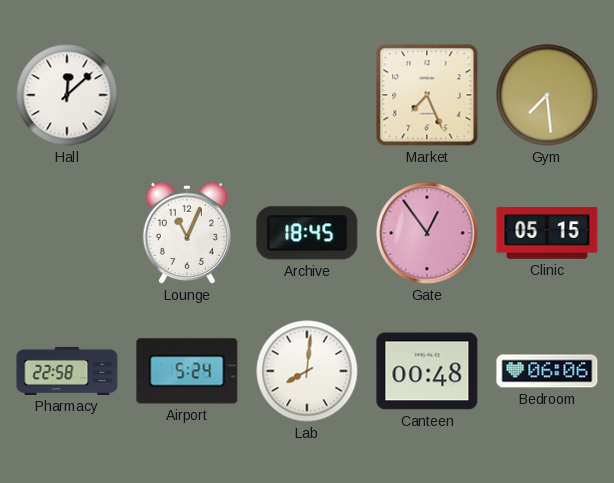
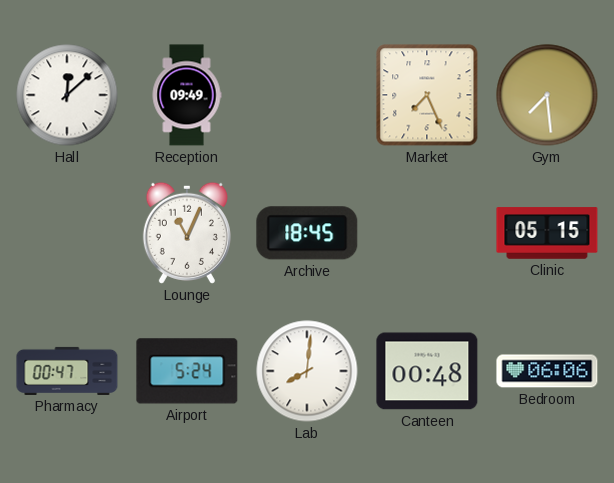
Reception: none -> 09:49 (187, 95)
Gate: 12:54 -> none (427, 233)
Pharmacy: 22:58 -> 00:47 (67, 371)
